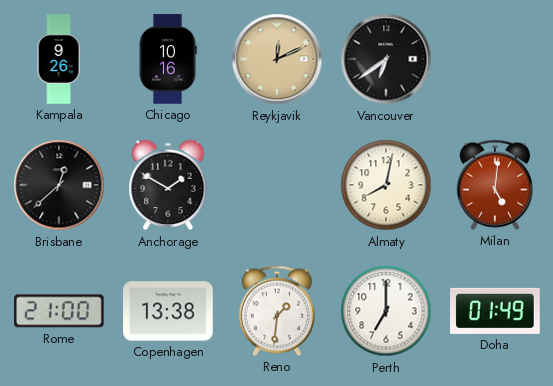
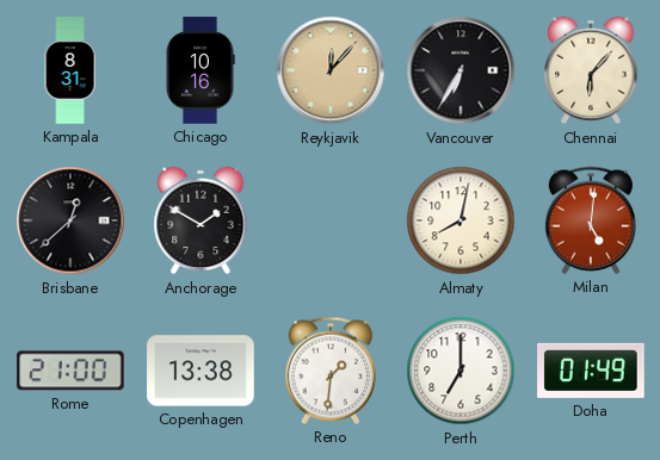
Kampala: 9:26 -> 8:31 (70, 70)
Reykjavik: 12:11 -> 12:07 (331, 70)
Vancouver: 6:39 -> 6:35 (461, 70)
Chennai: none -> 6:07 (591, 70)
